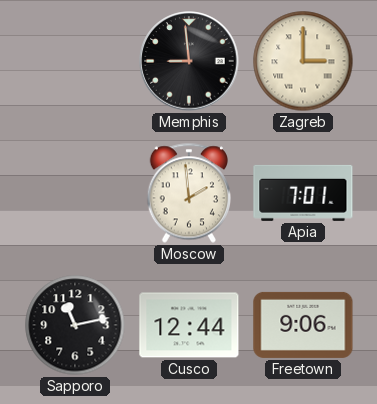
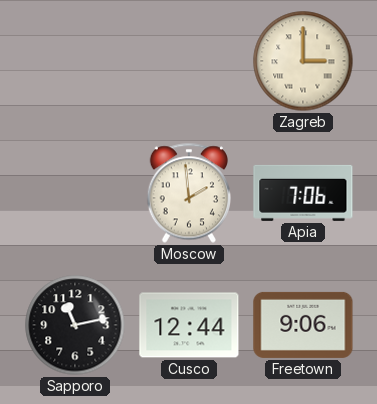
Memphis: 8:59 -> none (189, 61)
Apia: 7:01 -> 7:06 (303, 193)
